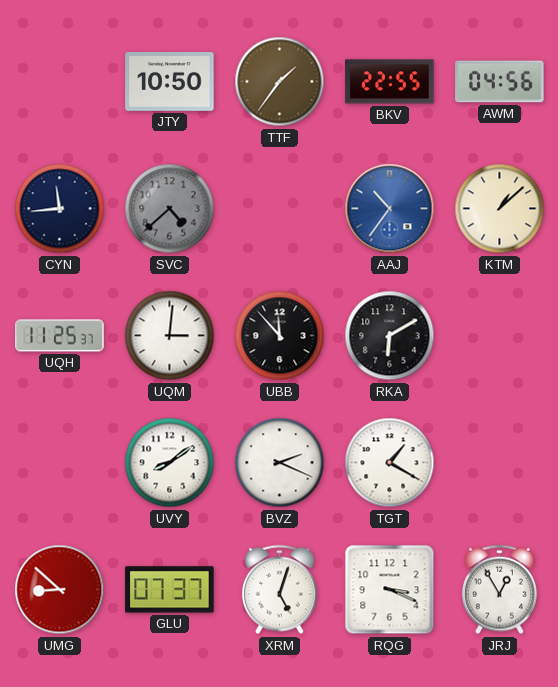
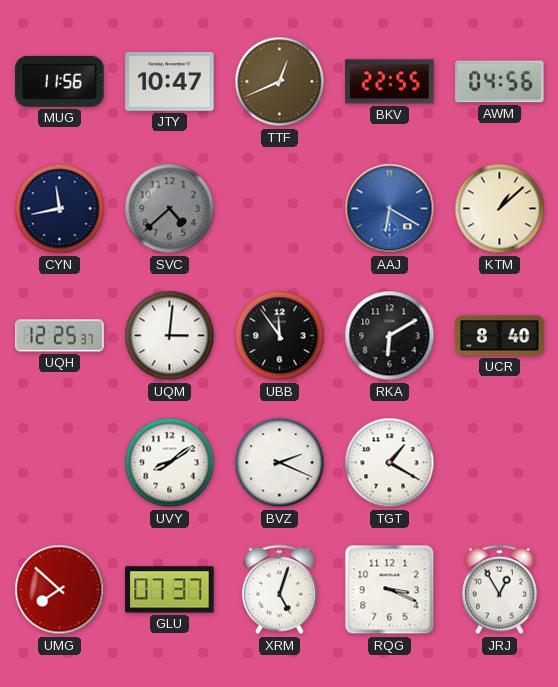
MUG: none -> 11:56 (60, 81)
JTY: 10:50 -> 10:47 (170, 81)
TTF: 1:36 -> 12:41 (280, 82)
CYN: 11:44 -> 11:43 (60, 209)
AAJ: 10:36 -> 6:20 (390, 209)
UQH: 11:25 -> 12:25 (60, 336)
UBB: 11:53 -> 11:54 (280, 336)
UCR: none -> 8:40 (500, 336)
UMG: 8:52 -> 7:52 (60, 590)
